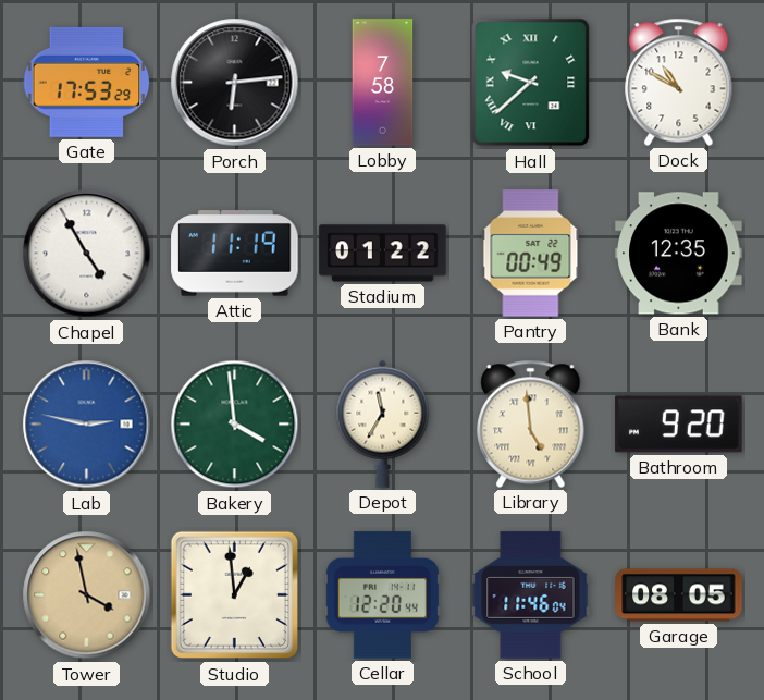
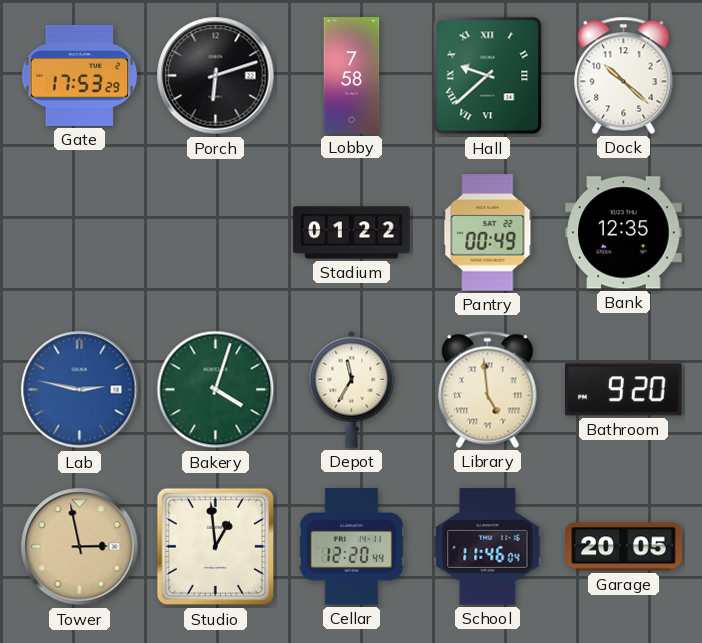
Porch: 6:14 -> 6:12 (216, 76)
Dock: 10:50 -> 10:22 (624, 75)
Chapel: 4:55 -> none (87, 254)
Attic: 11:19 -> none (235, 254)
Bakery: 3:59 -> 4:03 (216, 390)
Tower: 3:58 -> 2:58 (80, 547)
Garage: 08:05 -> 20:05 (624, 547)
